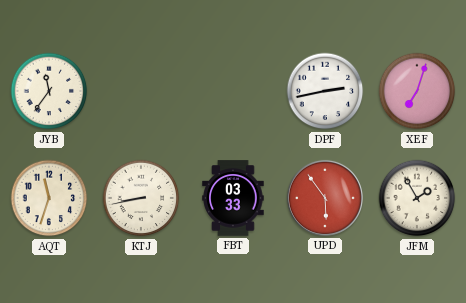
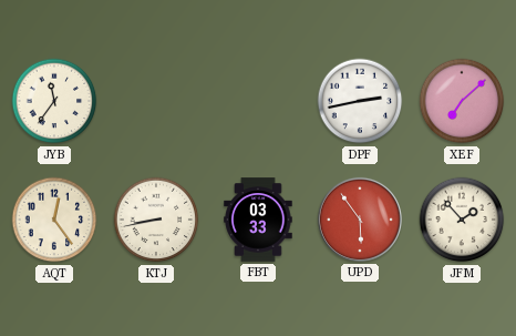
XEF: 7:03 -> 7:08 (462, 101)
AQT: 11:33 -> 12:24 (54, 220)
JFM: 1:55 -> 1:53 (462, 220)
